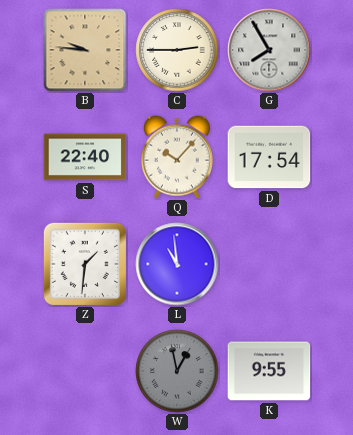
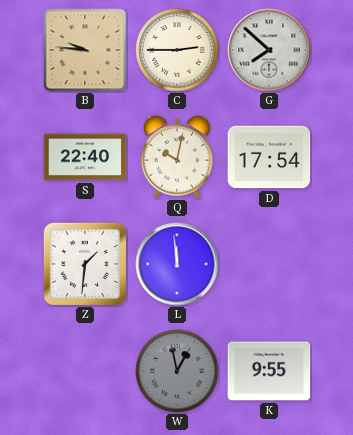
G: 7:55 -> 7:52 (269, 50)
Q: 10:07 -> 10:02 (177, 157)
L: 10:59 -> 11:59 (177, 264)
